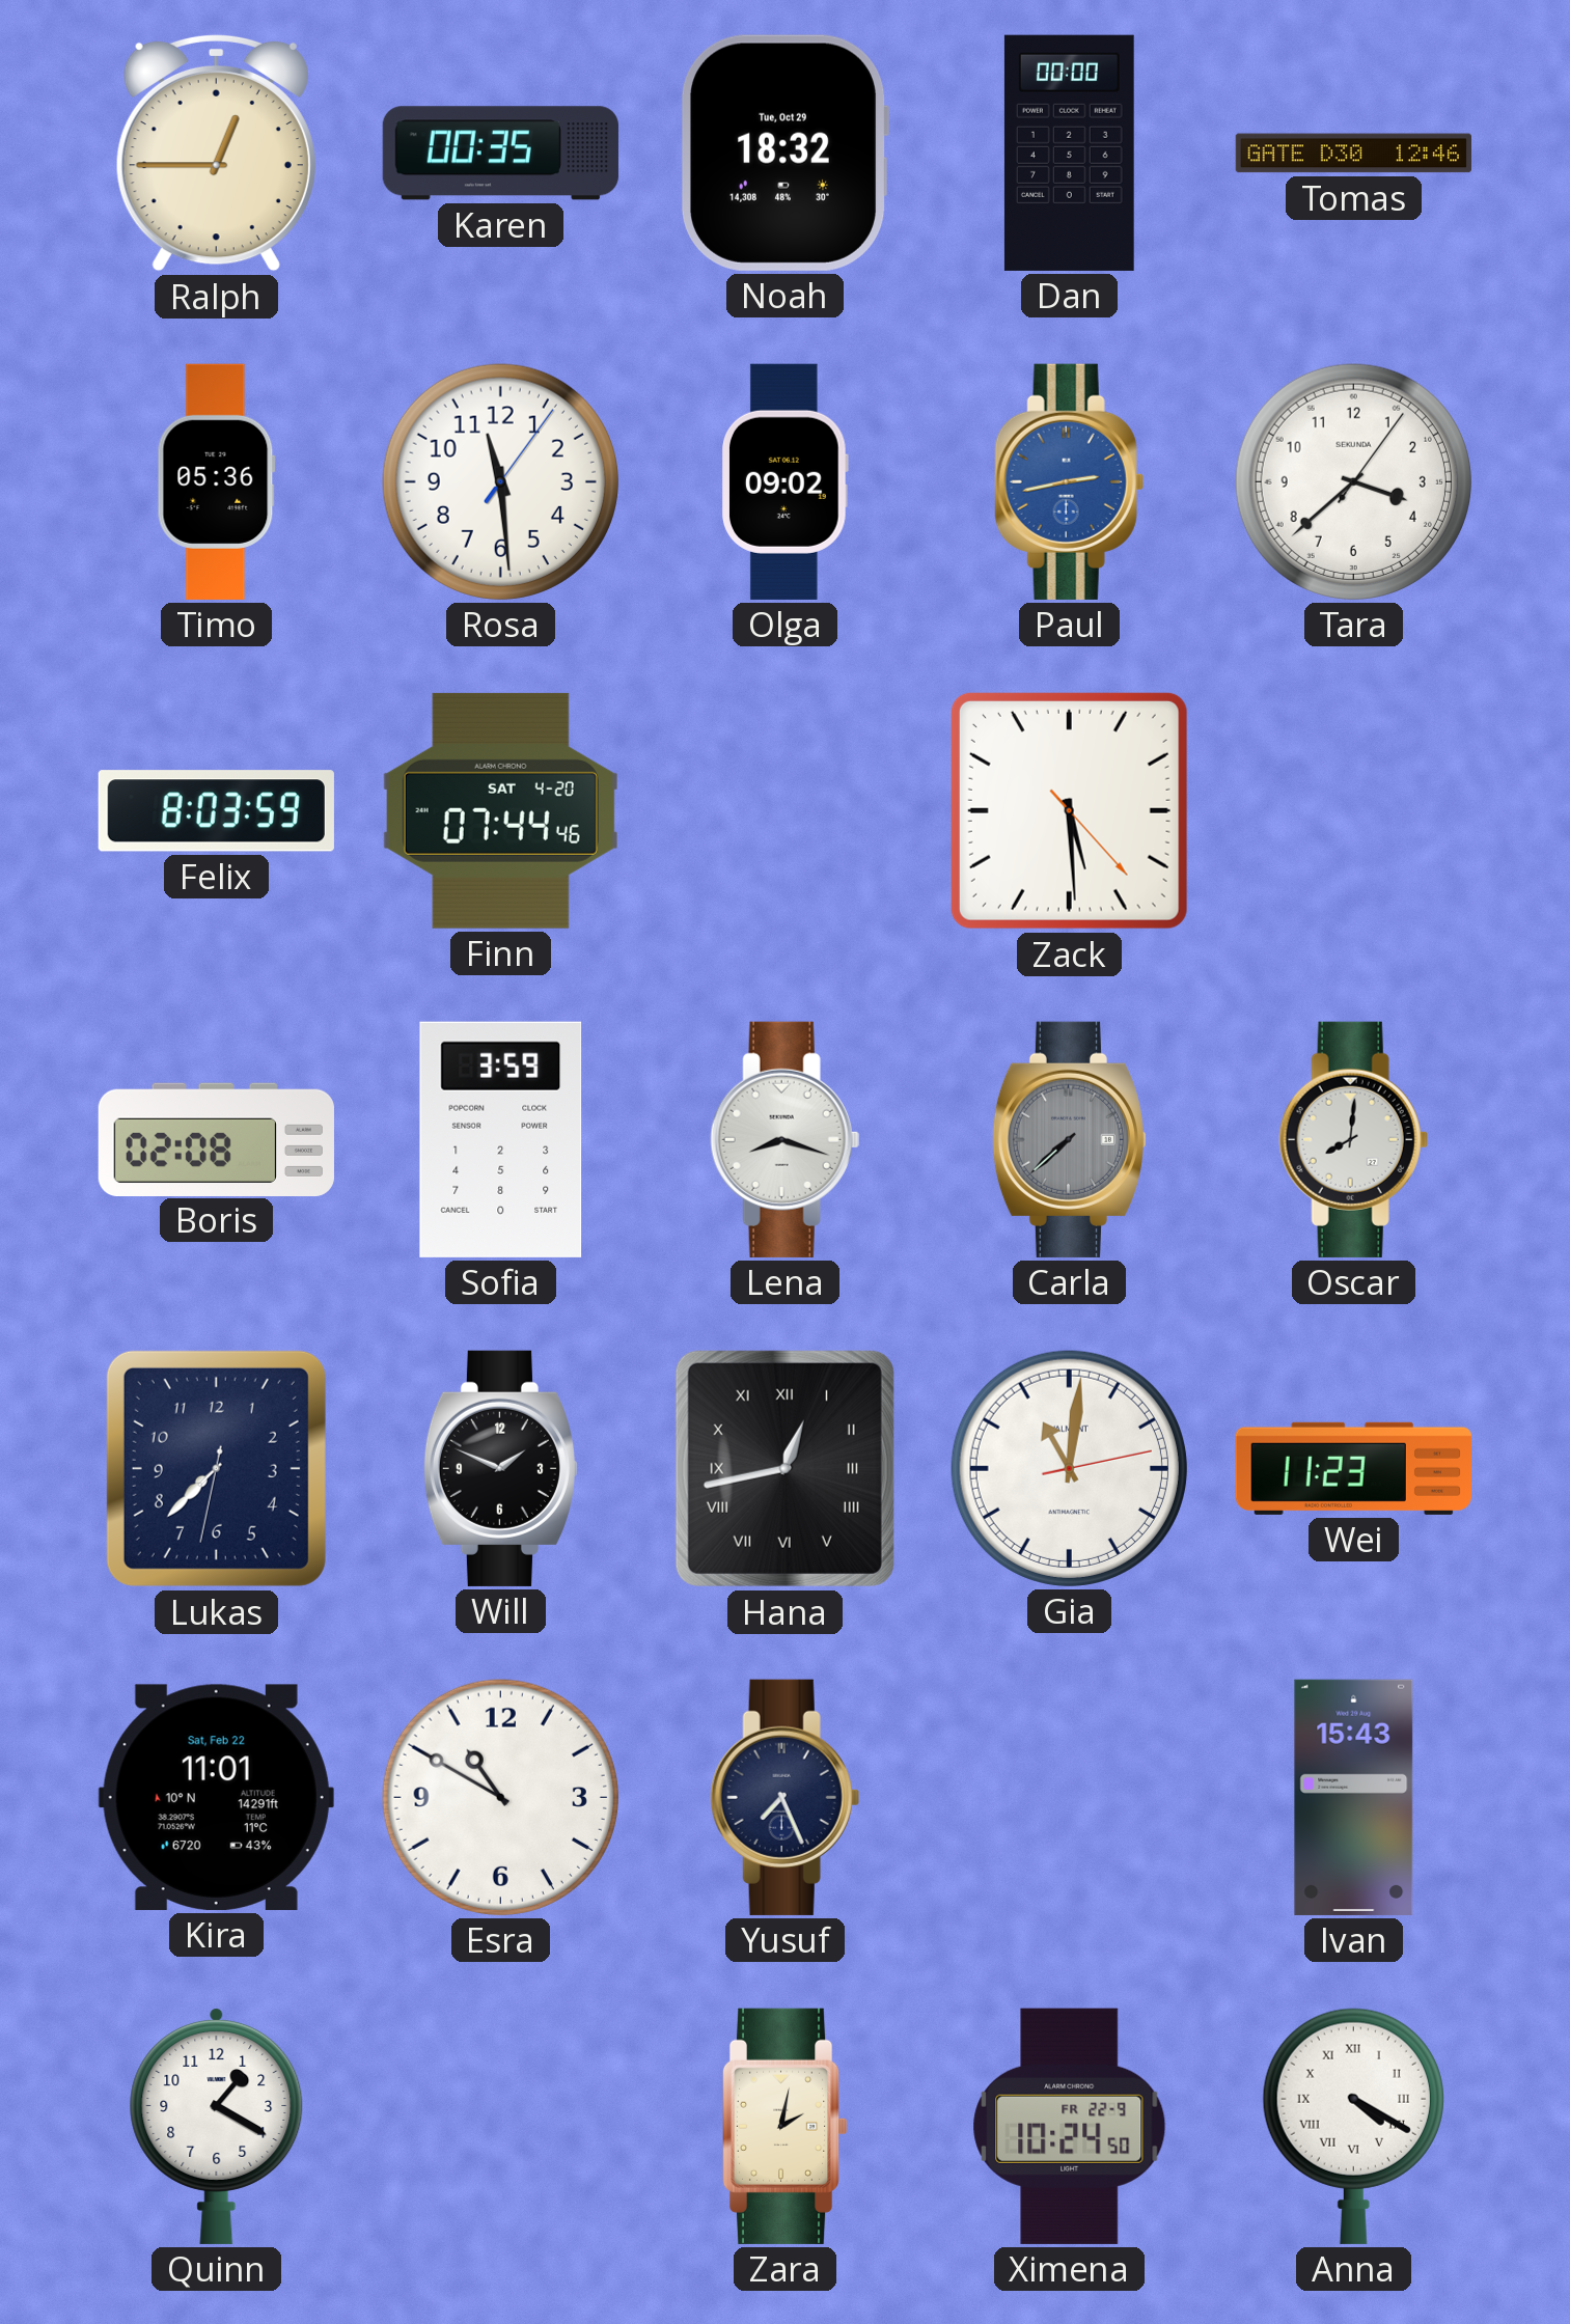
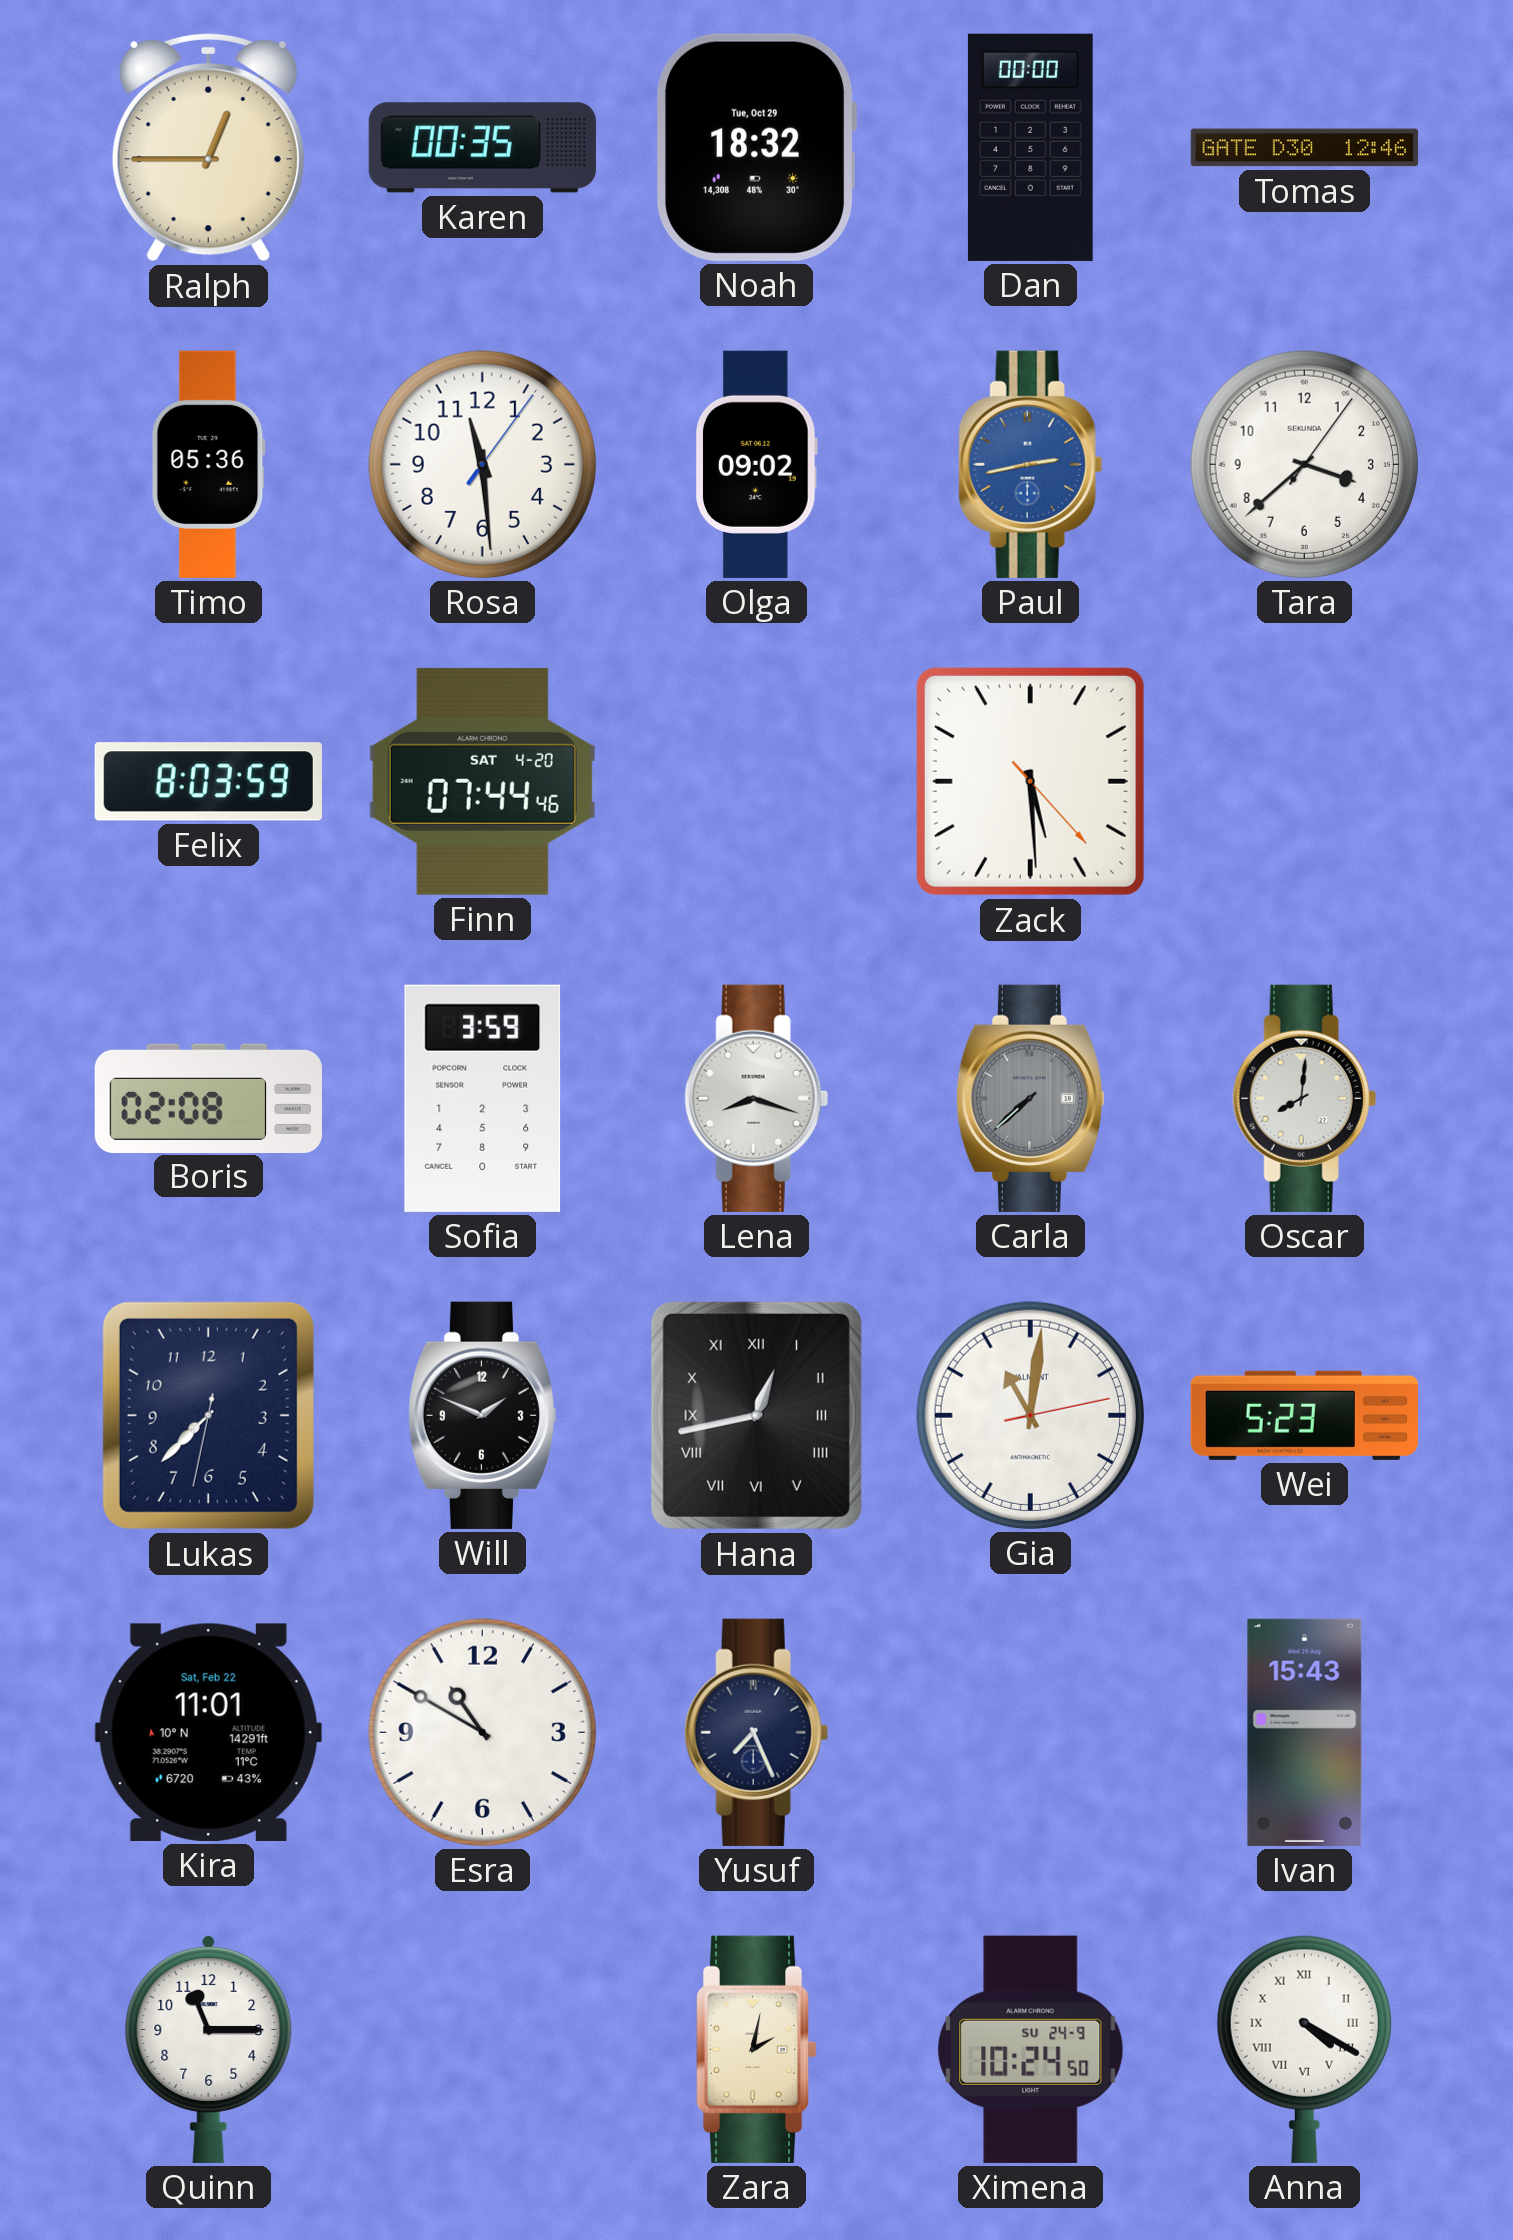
Wei: 11:23 -> 5:23 (1304, 1415)
Quinn: 1:20 -> 11:15 (209, 2049)
Ximena date: FR 22-9 -> SU 24-9 (1031, 2049)
